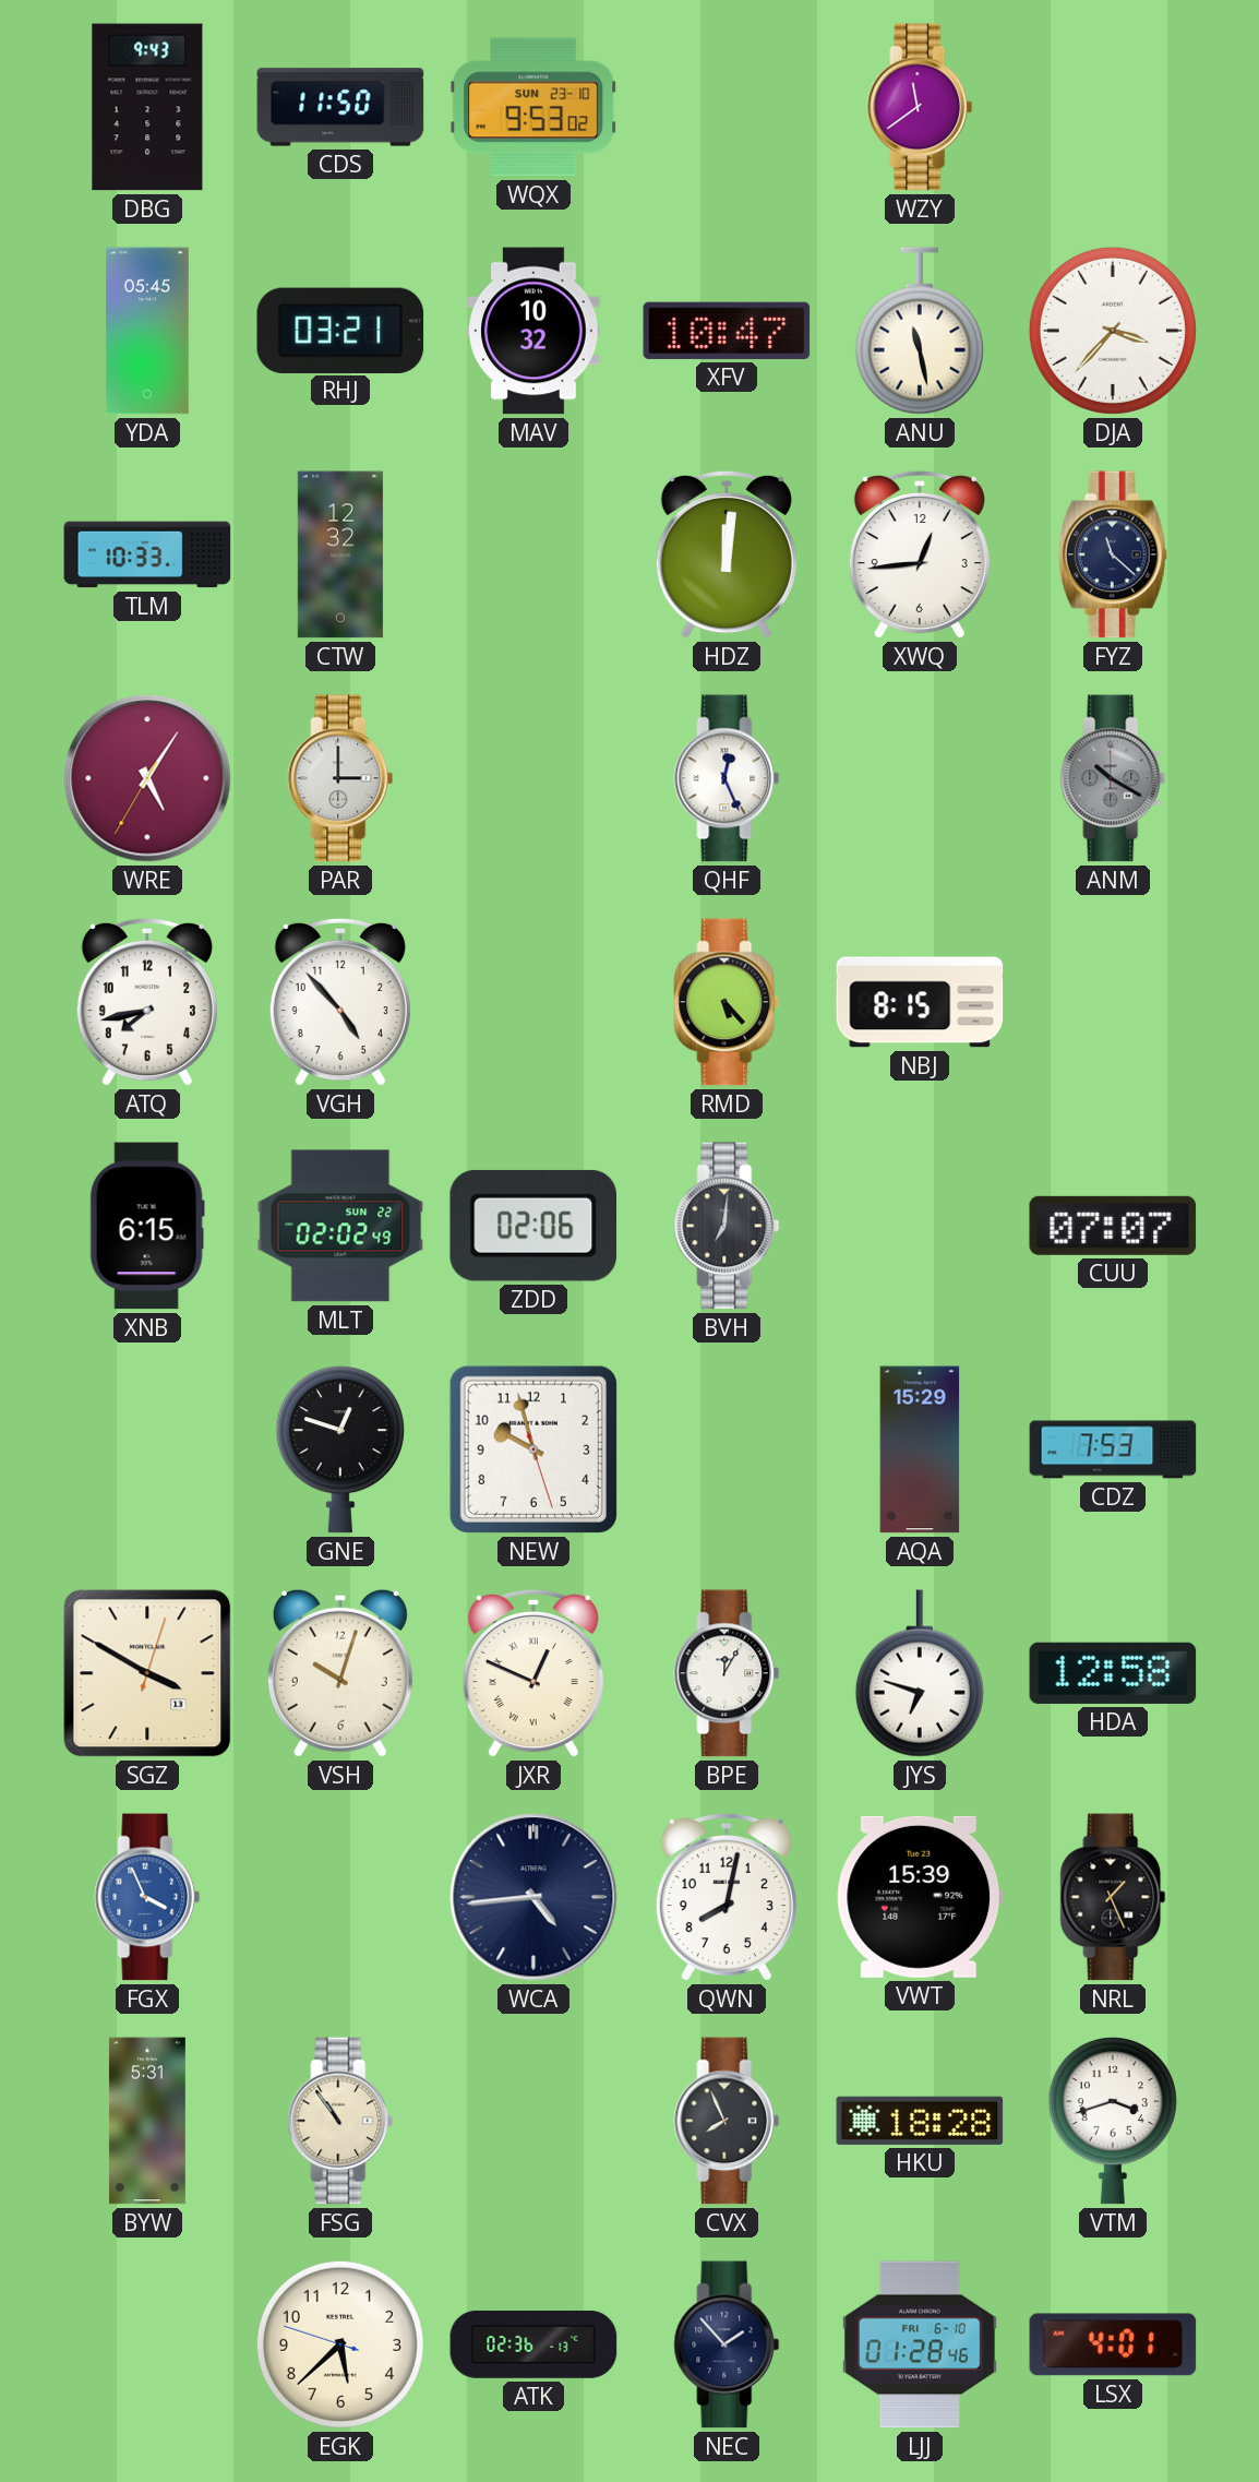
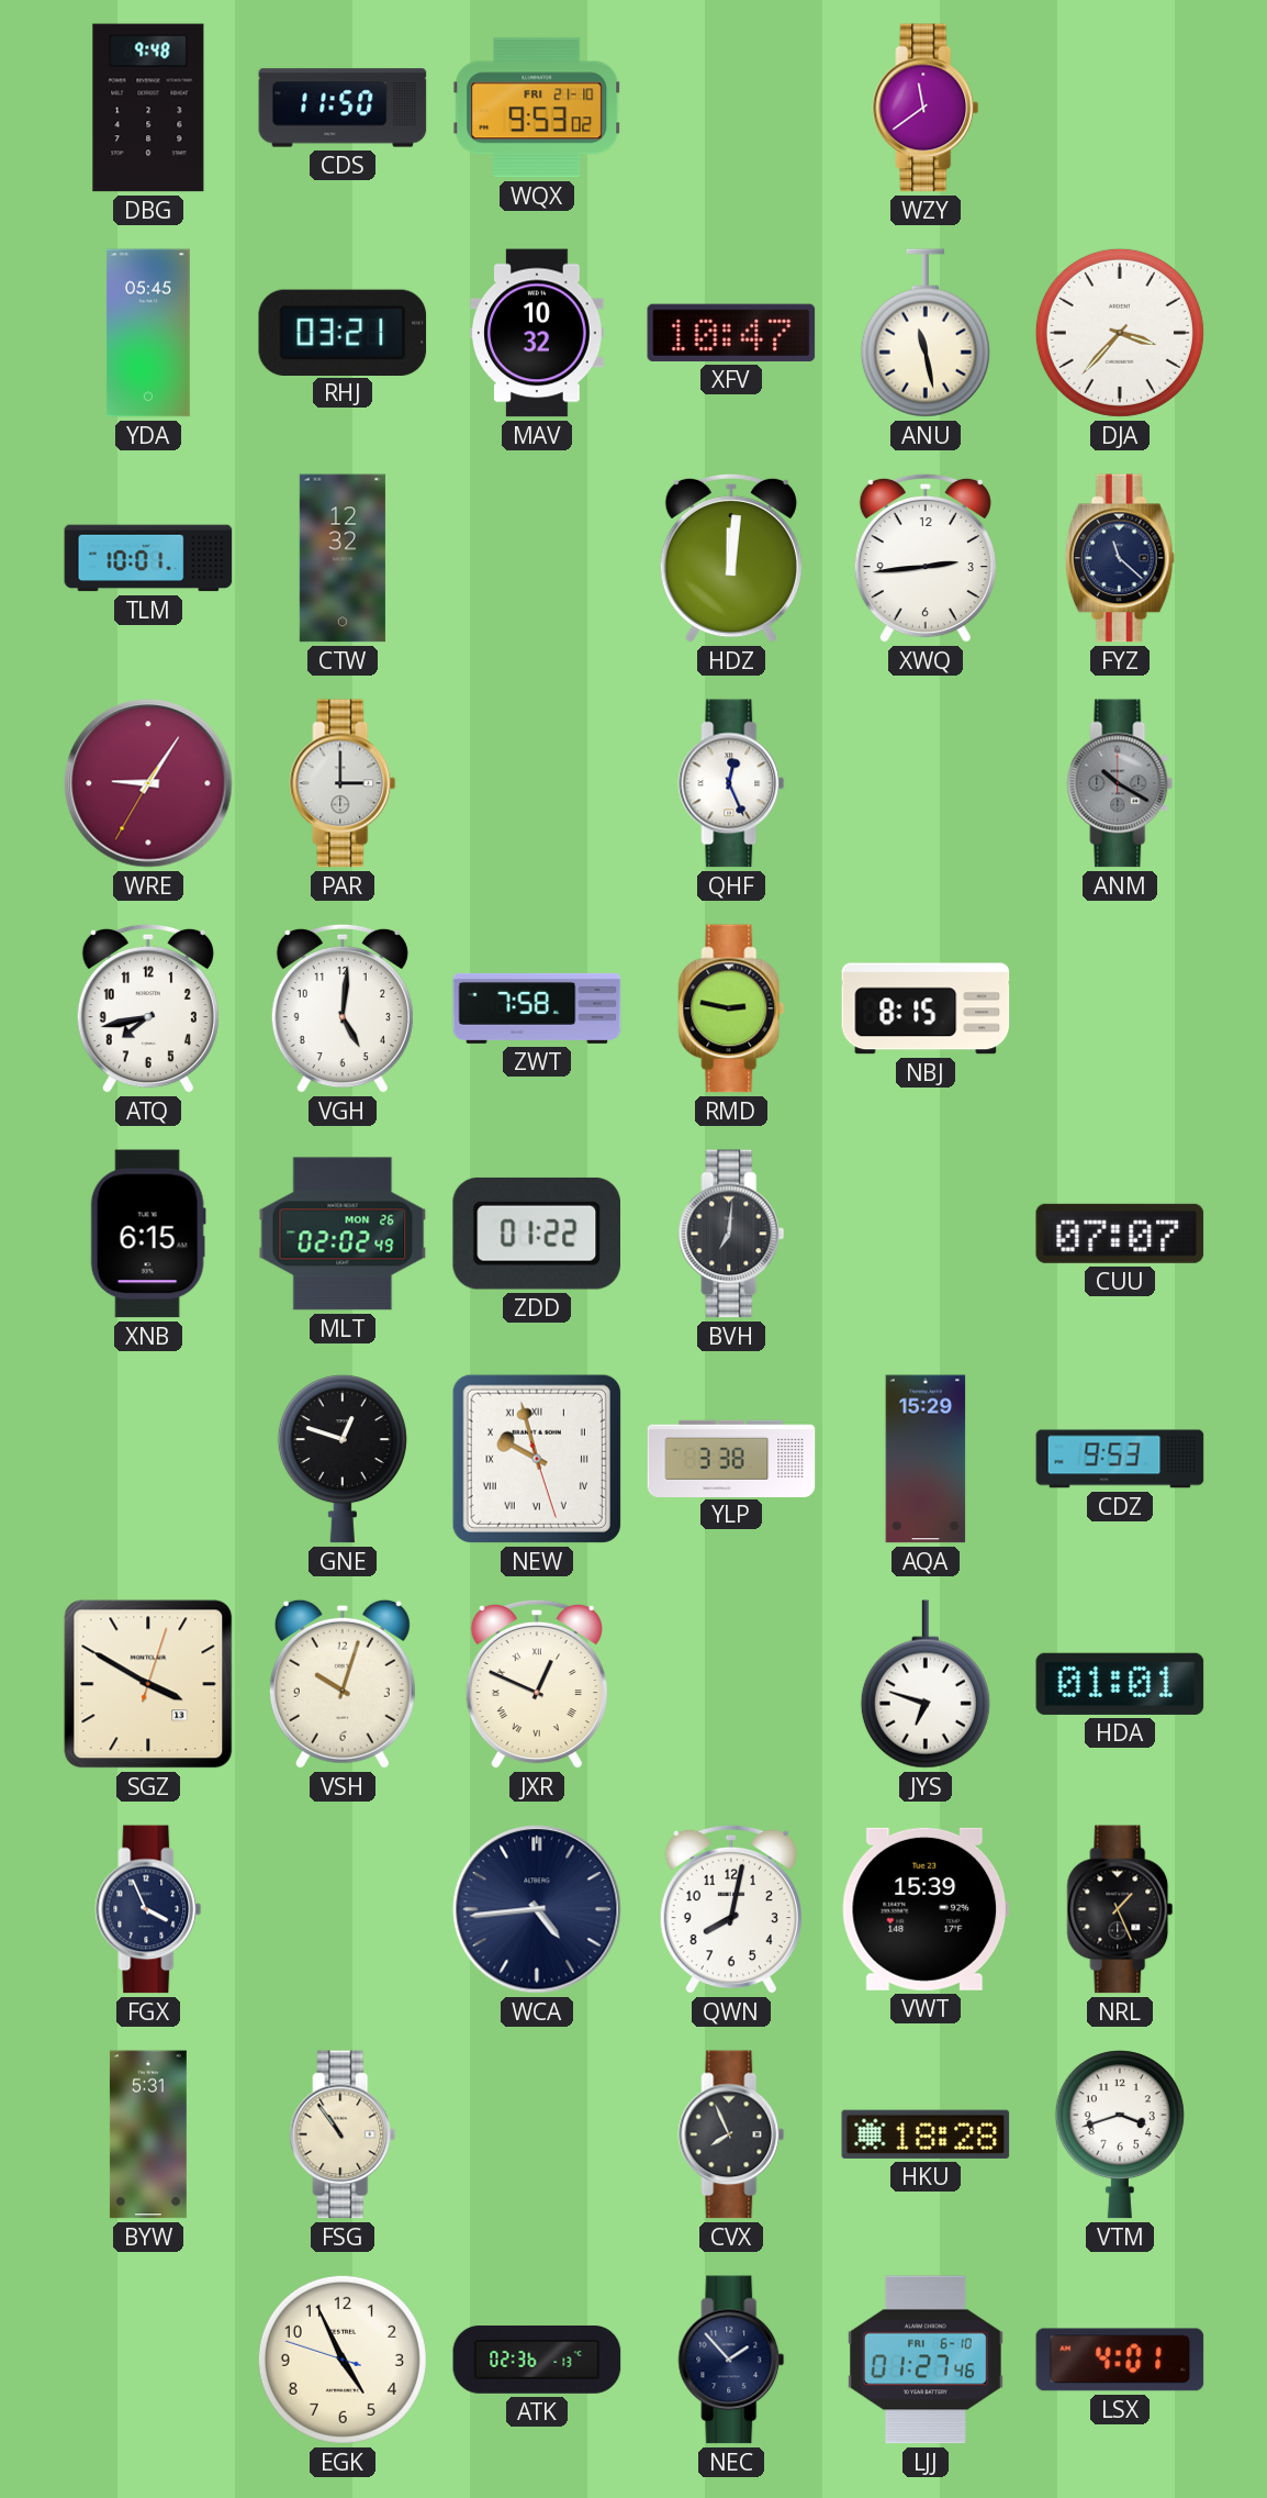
DBG: 9:43 -> 9:48 (148, 108)
WQX date: SUN 23-10 -> FRI 21-10 (537, 108)
TLM: 10:33 -> 10:01 (148, 558)
XWQ: 12:44 -> 2:44 (926, 558)
WRE: 5:05 -> 9:05 (148, 783)
VGH: 4:53 -> 5:01 (343, 1008)
ZWT: none -> 7:58 (537, 1008)
RMD: 5:23 -> 2:47 (731, 1008)
MLT date: SUN 22 -> MON 26 (343, 1234)
ZDD: 02:06 -> 01:22 (536, 1234)
NEW numerals: Arabic -> Roman (537, 1459)
YLP: none -> 3:38 (731, 1458)
CDZ: 7:53 -> 9:53 (1120, 1459)
BPE: 12:05 -> none (727, 1673)
HDA: 12:58 -> 01:01 (1120, 1684)
FGX dial: blue -> navy (148, 1909)
EGK: 5:37 -> 4:55 (343, 2360)
LJJ: 01:28 -> 01:27 (926, 2360)
